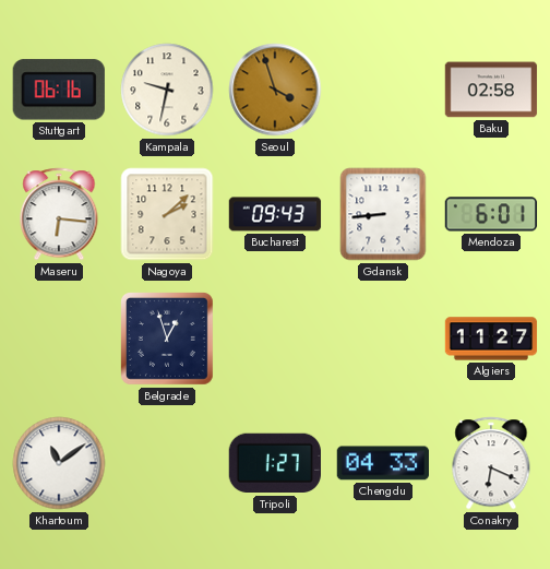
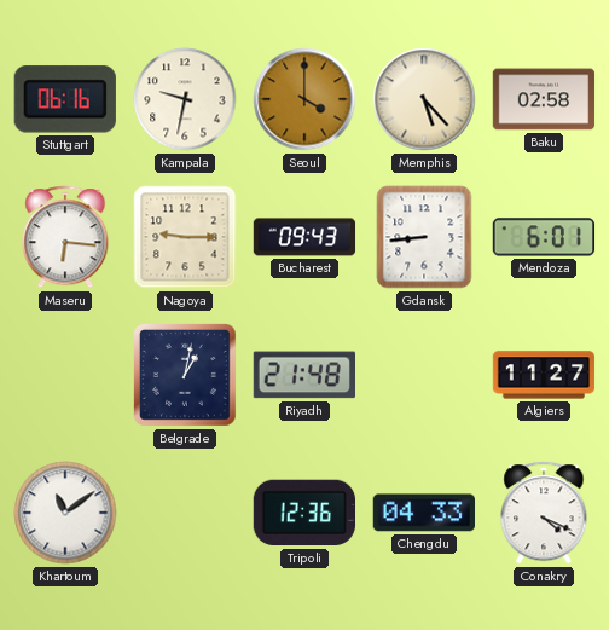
Seoul: 3:57 -> 4:00 (304, 99)
Memphis: none -> 5:23 (424, 99)
Nagoya: 2:08 -> 9:15 (185, 237)
Belgrade: 12:57 -> 1:02 (186, 376)
Riyadh: none -> 21:48 (303, 375)
Tripoli: 1:27 -> 12:36 (303, 513)
Conakry: 6:19 -> 4:19 (544, 513)
